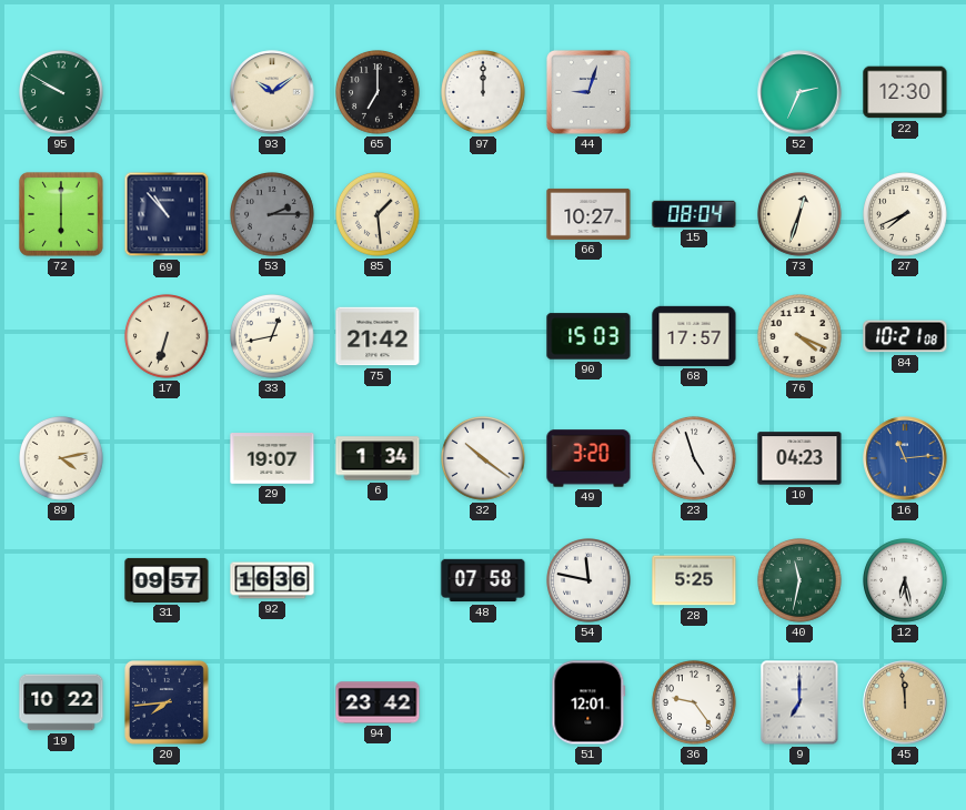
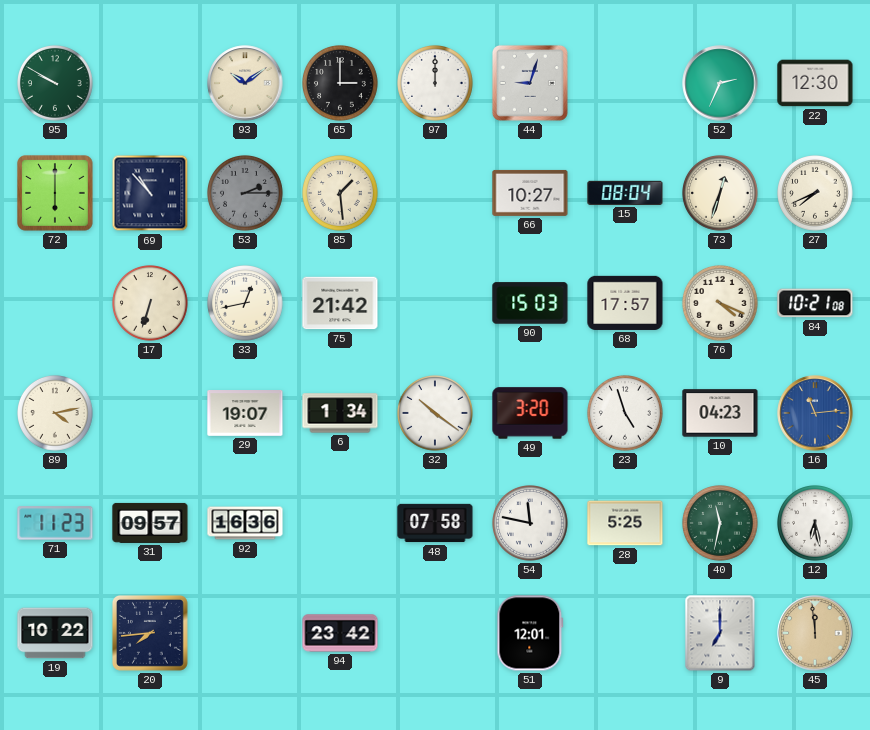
65: 7:00 -> 3:00 (341, 84)
71: none -> 11:23 (55, 523)
36: 9:24 -> none (695, 703)
